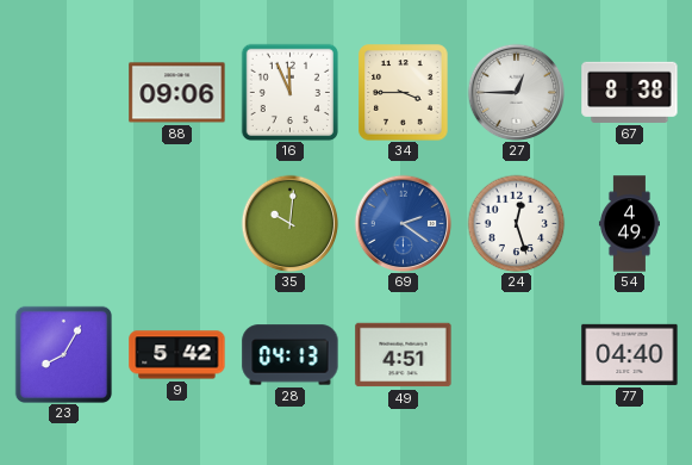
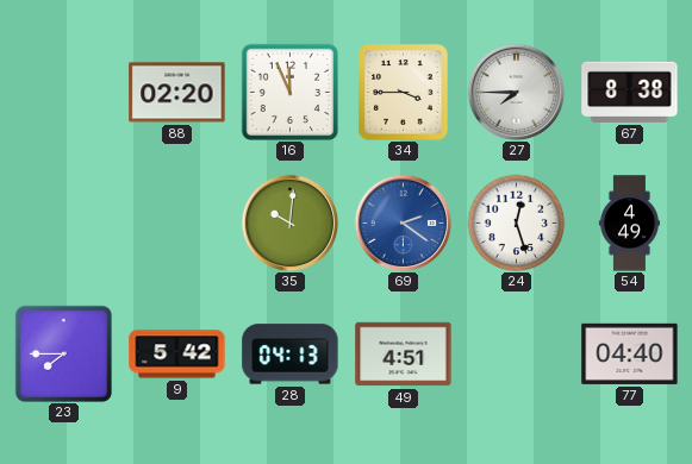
88: 09:06 -> 02:20 (177, 93)
27: 12:45 -> 7:45 (516, 92)
23: 8:05 -> 7:45 (63, 353)
